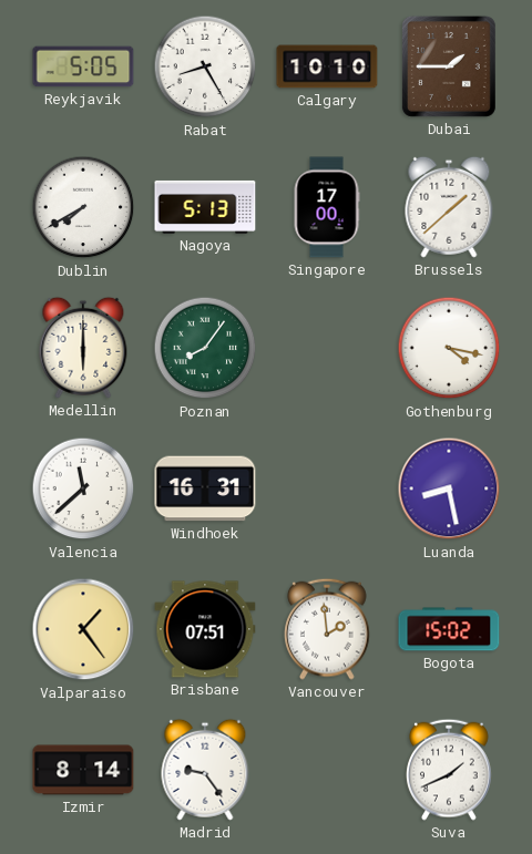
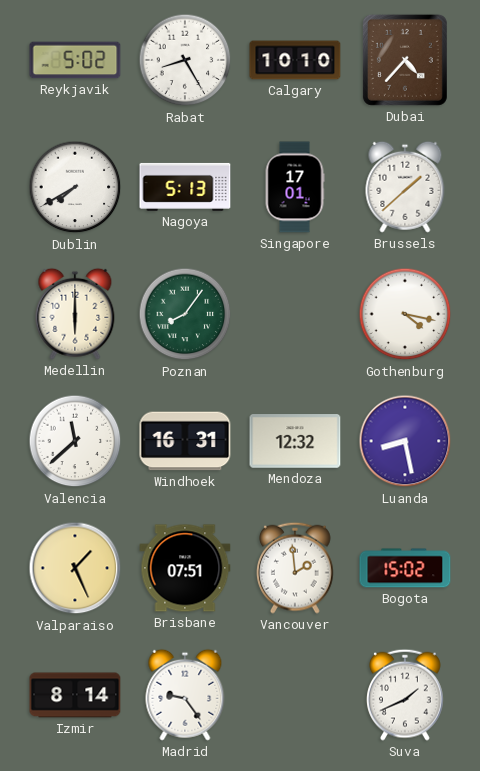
Reykjavik: 5:05 -> 5:02 (75, 60)
Dubai: 1:45 -> 4:37 (405, 60)
Singapore: 17:00 -> 17:01 (295, 187)
Mendoza: none -> 12:32 (295, 441)
Valparaiso: 1:24 -> 1:26 (75, 568)
